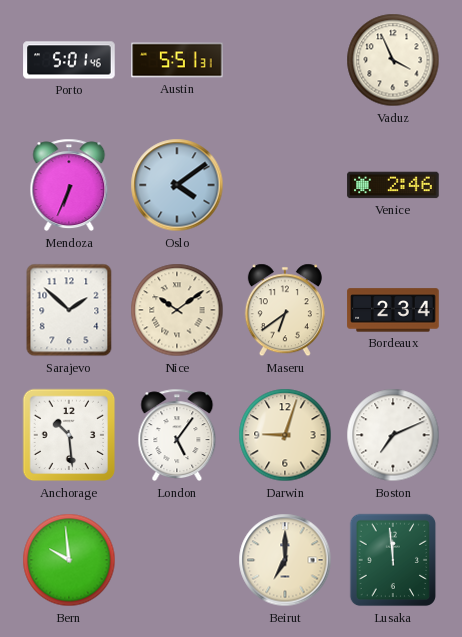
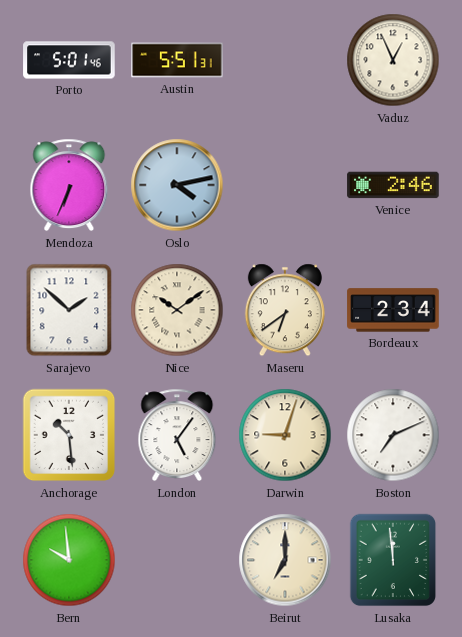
Vaduz: 3:56 -> 12:56 (393, 60)
Oslo: 4:09 -> 4:13 (177, 185)
